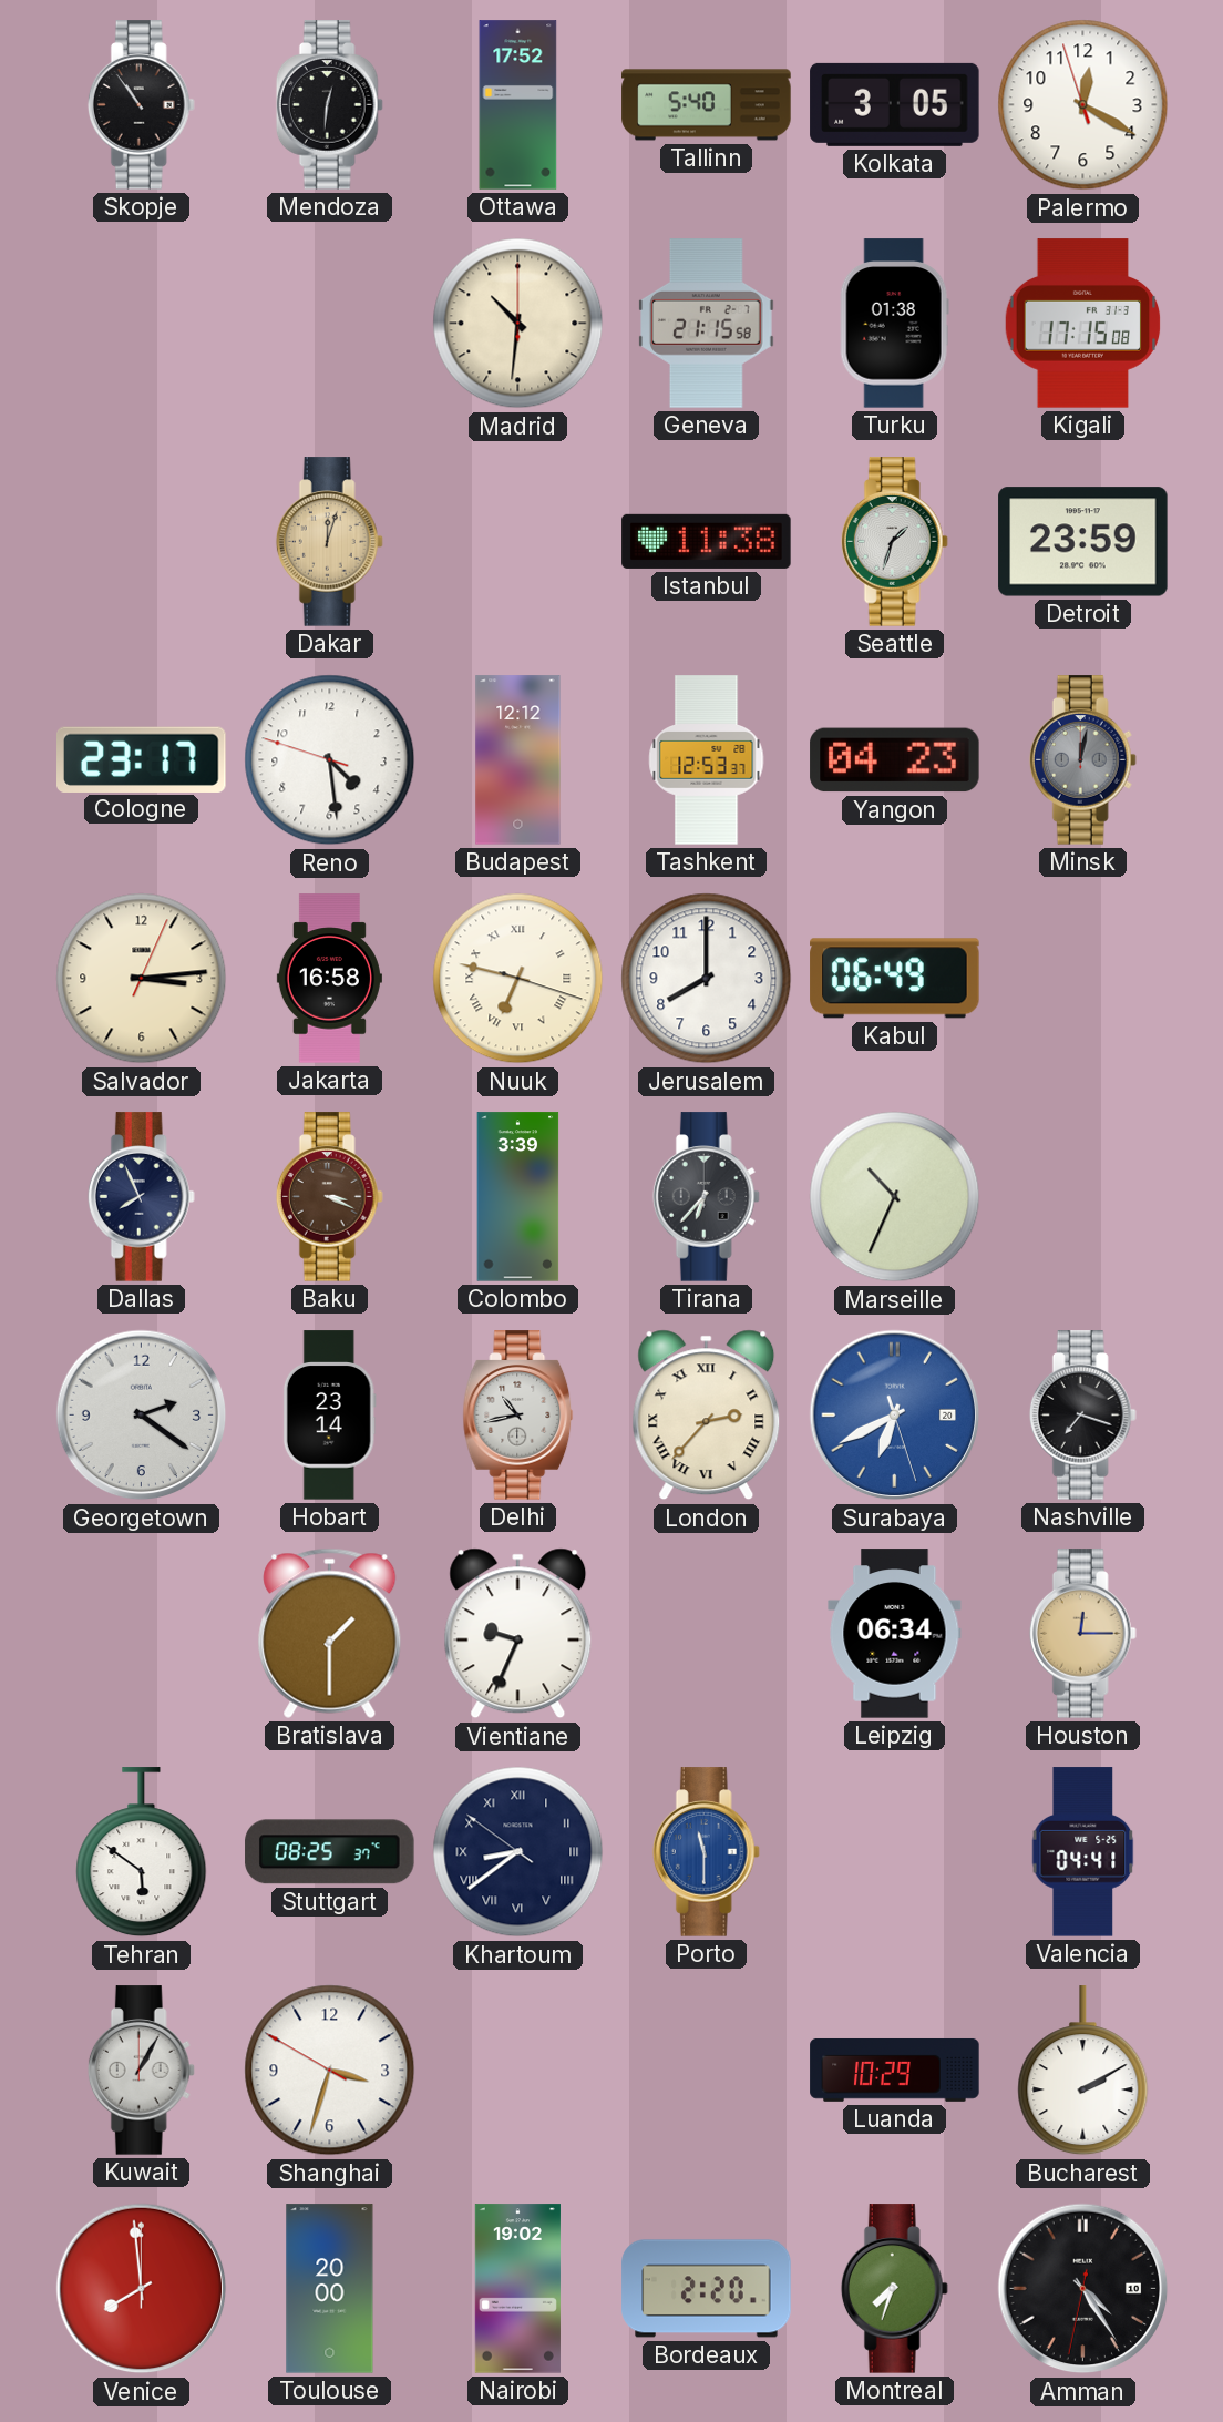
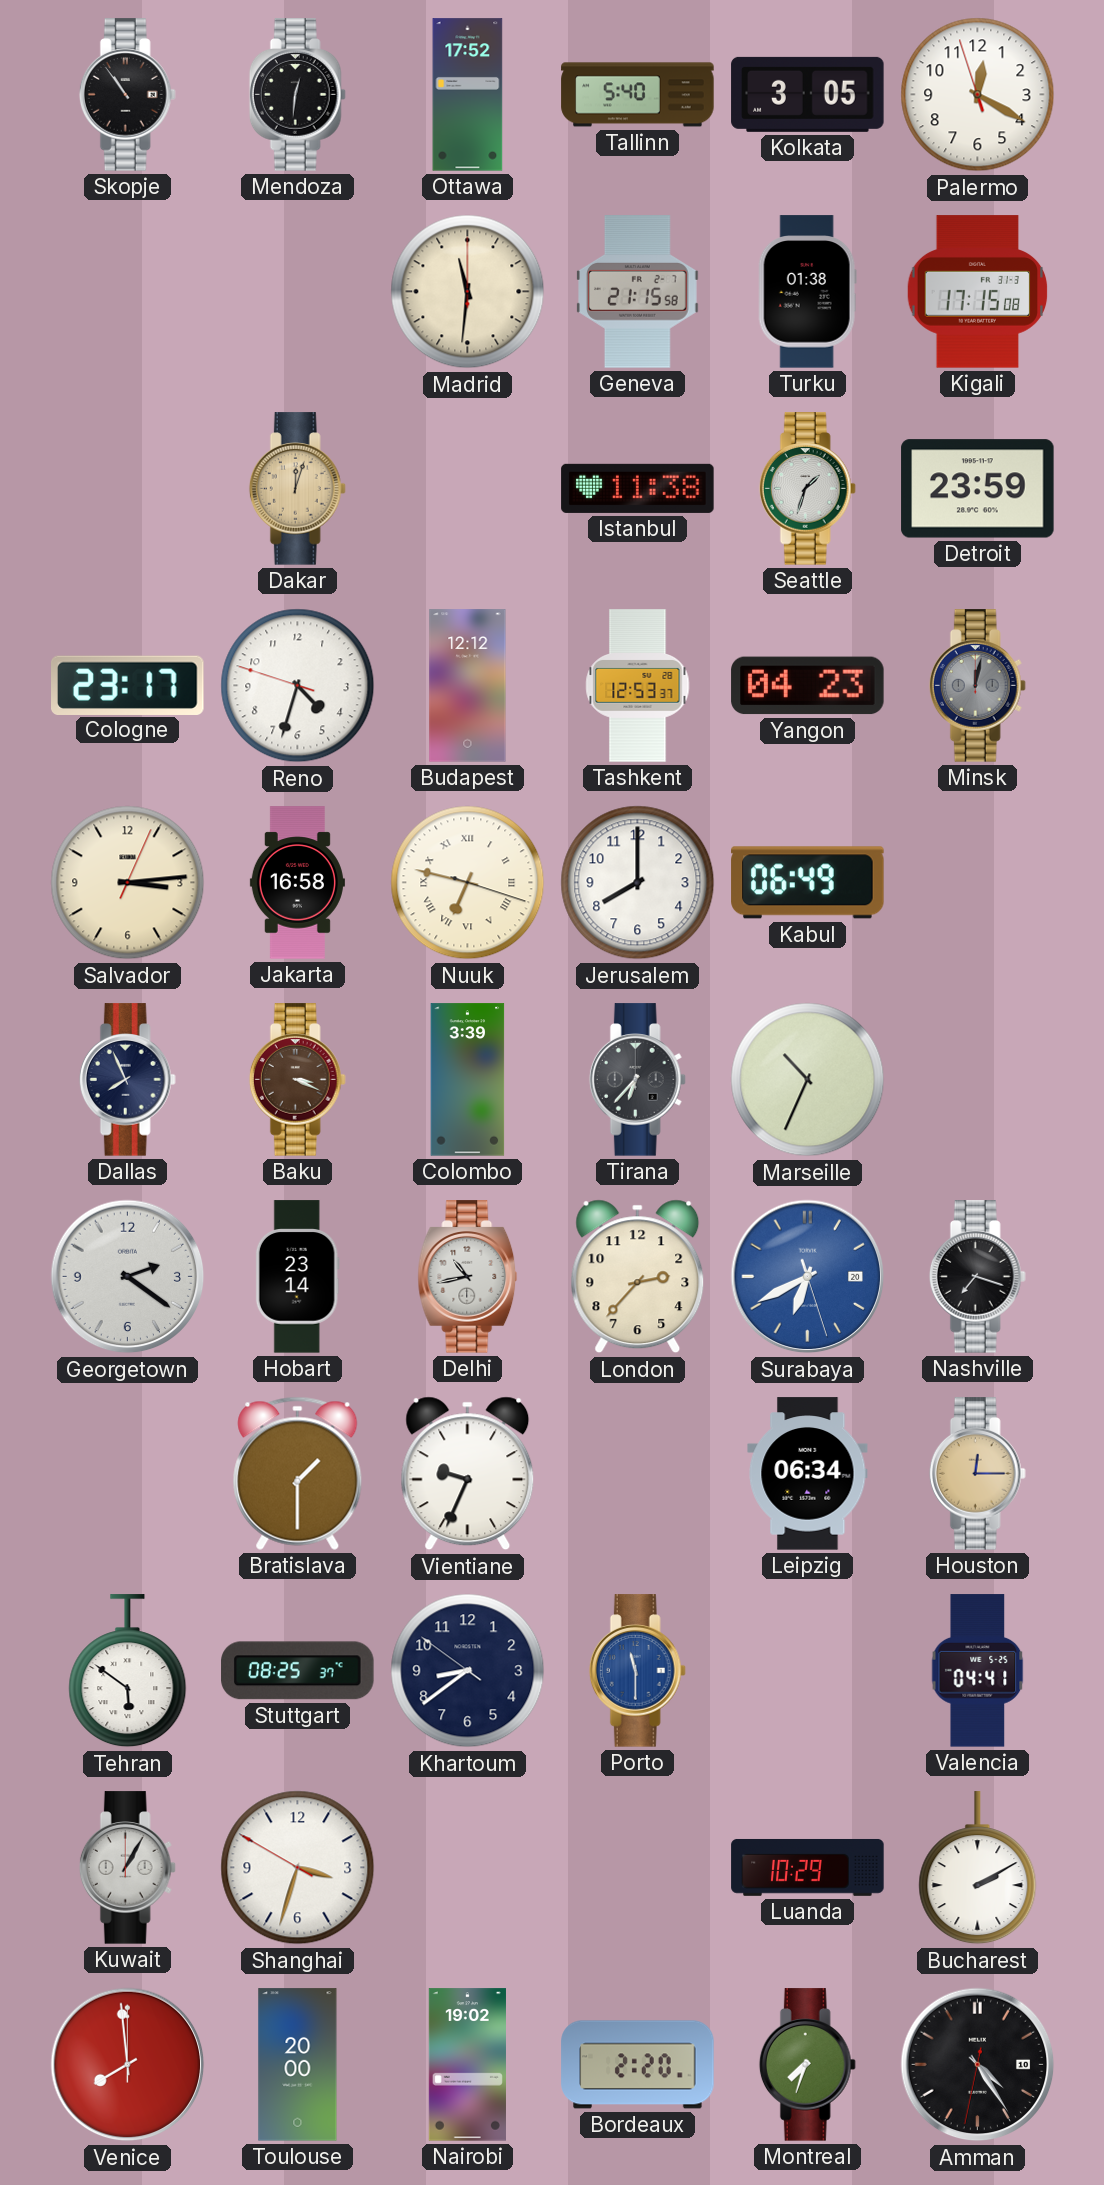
Madrid: 10:31 -> 11:31 (468, 292)
Reno: 4:28 -> 4:32 (298, 686)
London numerals: Roman -> Arabic (638, 1277)
Khartoum numerals: Roman -> Arabic (468, 1671)
